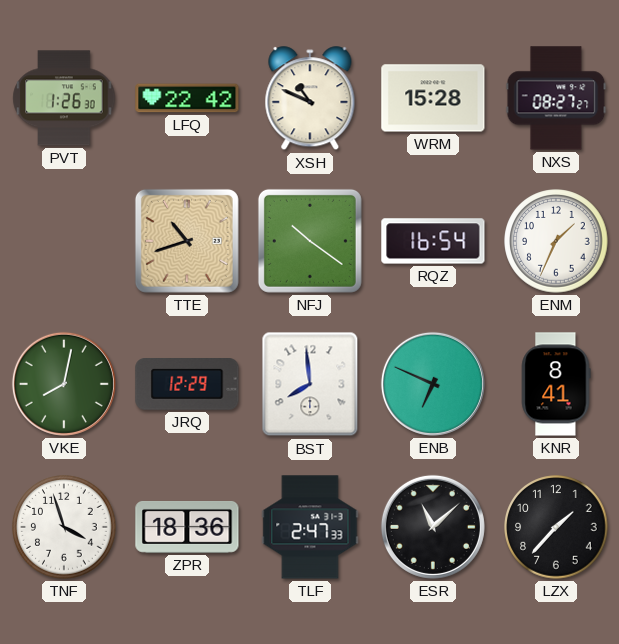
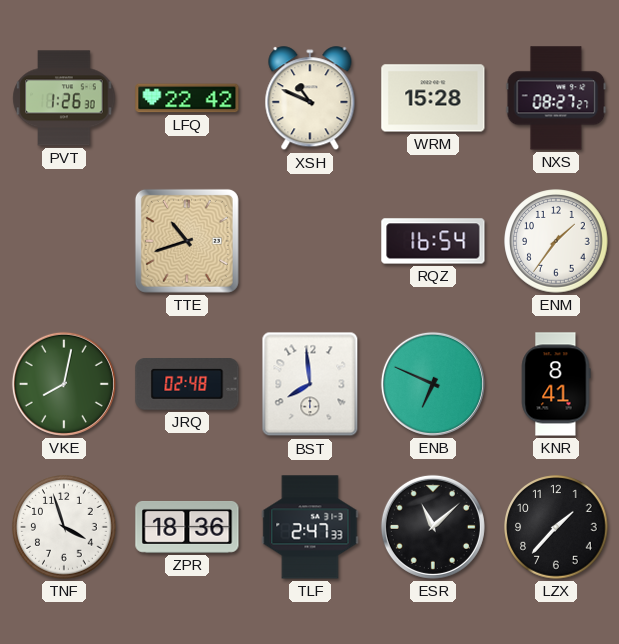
NFJ: 10:21 -> none (310, 241)
ENM: 1:34 -> 1:36 (556, 241)
JRQ: 12:29 -> 02:48 (187, 385)
